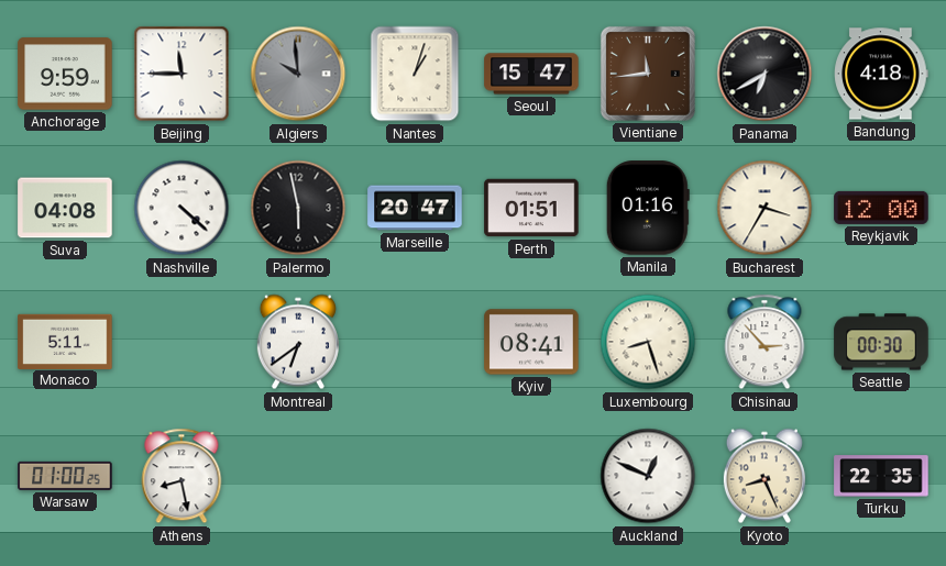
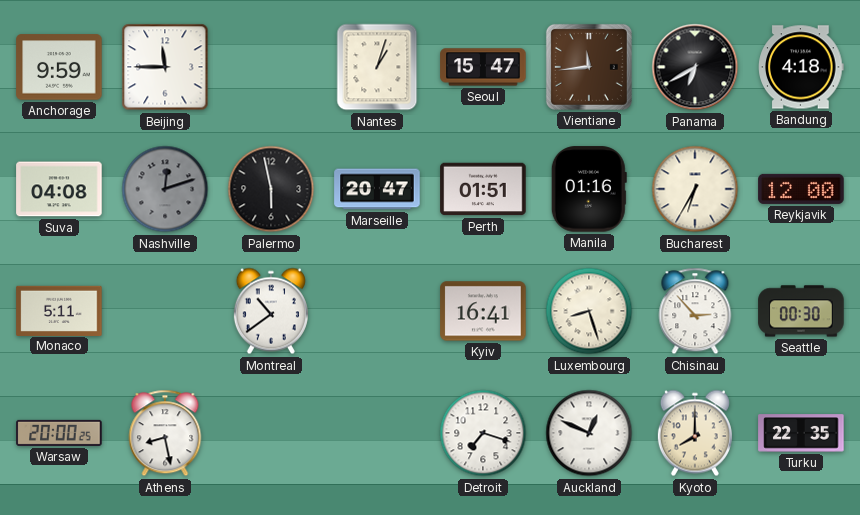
Algiers: 9:59 -> none (298, 74)
Nashville: 4:22 -> 12:12 (165, 189)
Nashville dial: white -> grey (165, 189)
Bucharest: 3:35 -> 6:35 (695, 189)
Montreal: 6:39 -> 10:39 (271, 311)
Kyiv: 08:41 -> 16:41 (483, 311)
Warsaw: 01:00 -> 20:00 (59, 433)
Detroit: none -> 7:18 (483, 433)
Kyoto: 8:26 -> 8:00 (695, 433)
